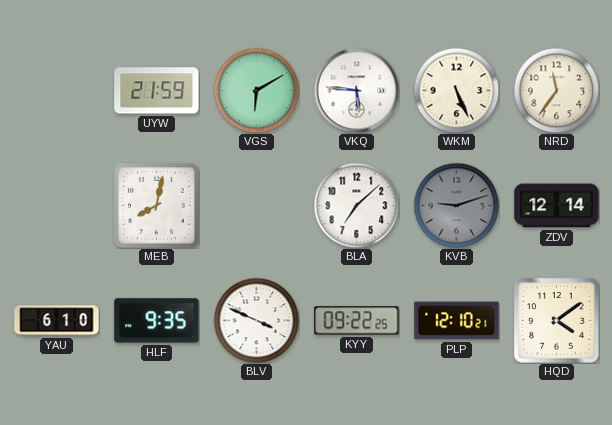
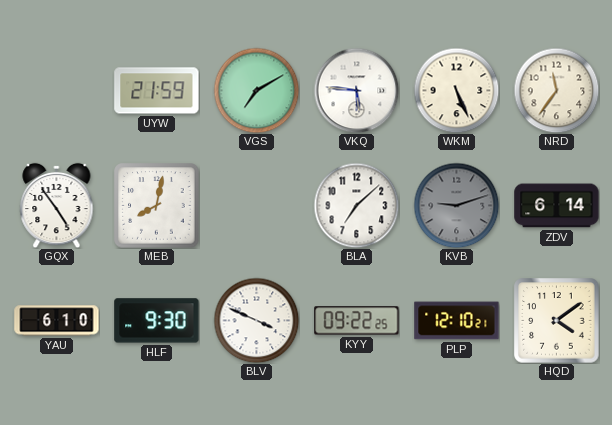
VGS: 6:10 -> 7:10 (256, 90)
GQX: none -> 4:54 (57, 205)
ZDV: 12:14 -> 6:14 (557, 206)
HLF: 9:35 -> 9:30 (157, 321)
